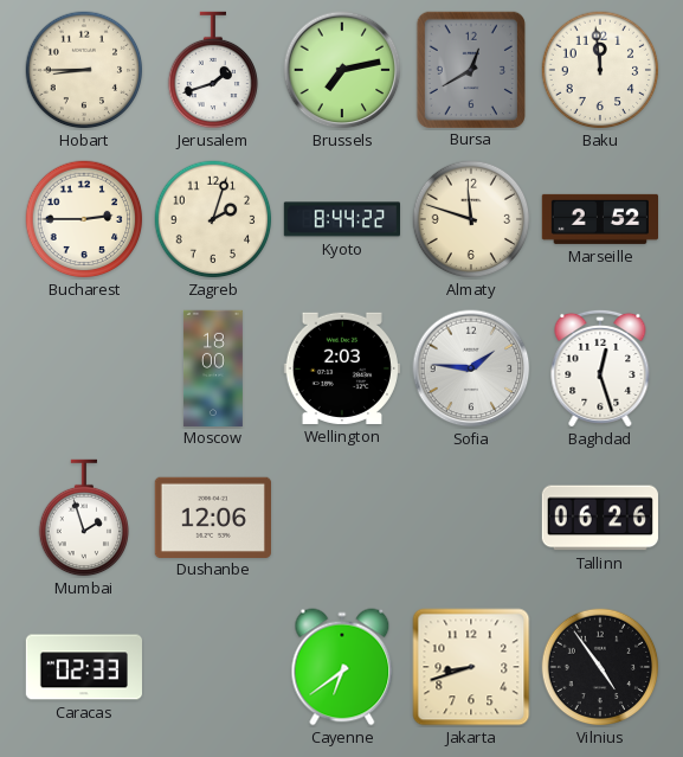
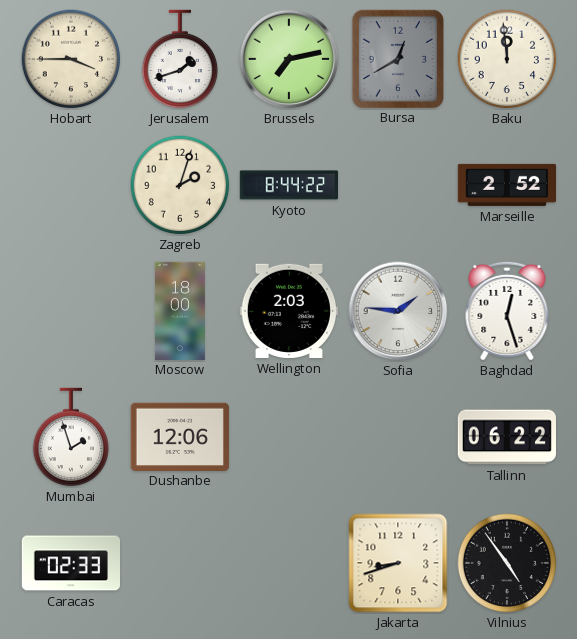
Hobart: 8:45 -> 3:45 (71, 59)
Bucharest: 2:45 -> none (84, 219)
Almaty: 11:48 -> none (471, 219)
Tallinn: 06:26 -> 06:22 (507, 437)
Cayenne: 6:39 -> none (342, 667)
